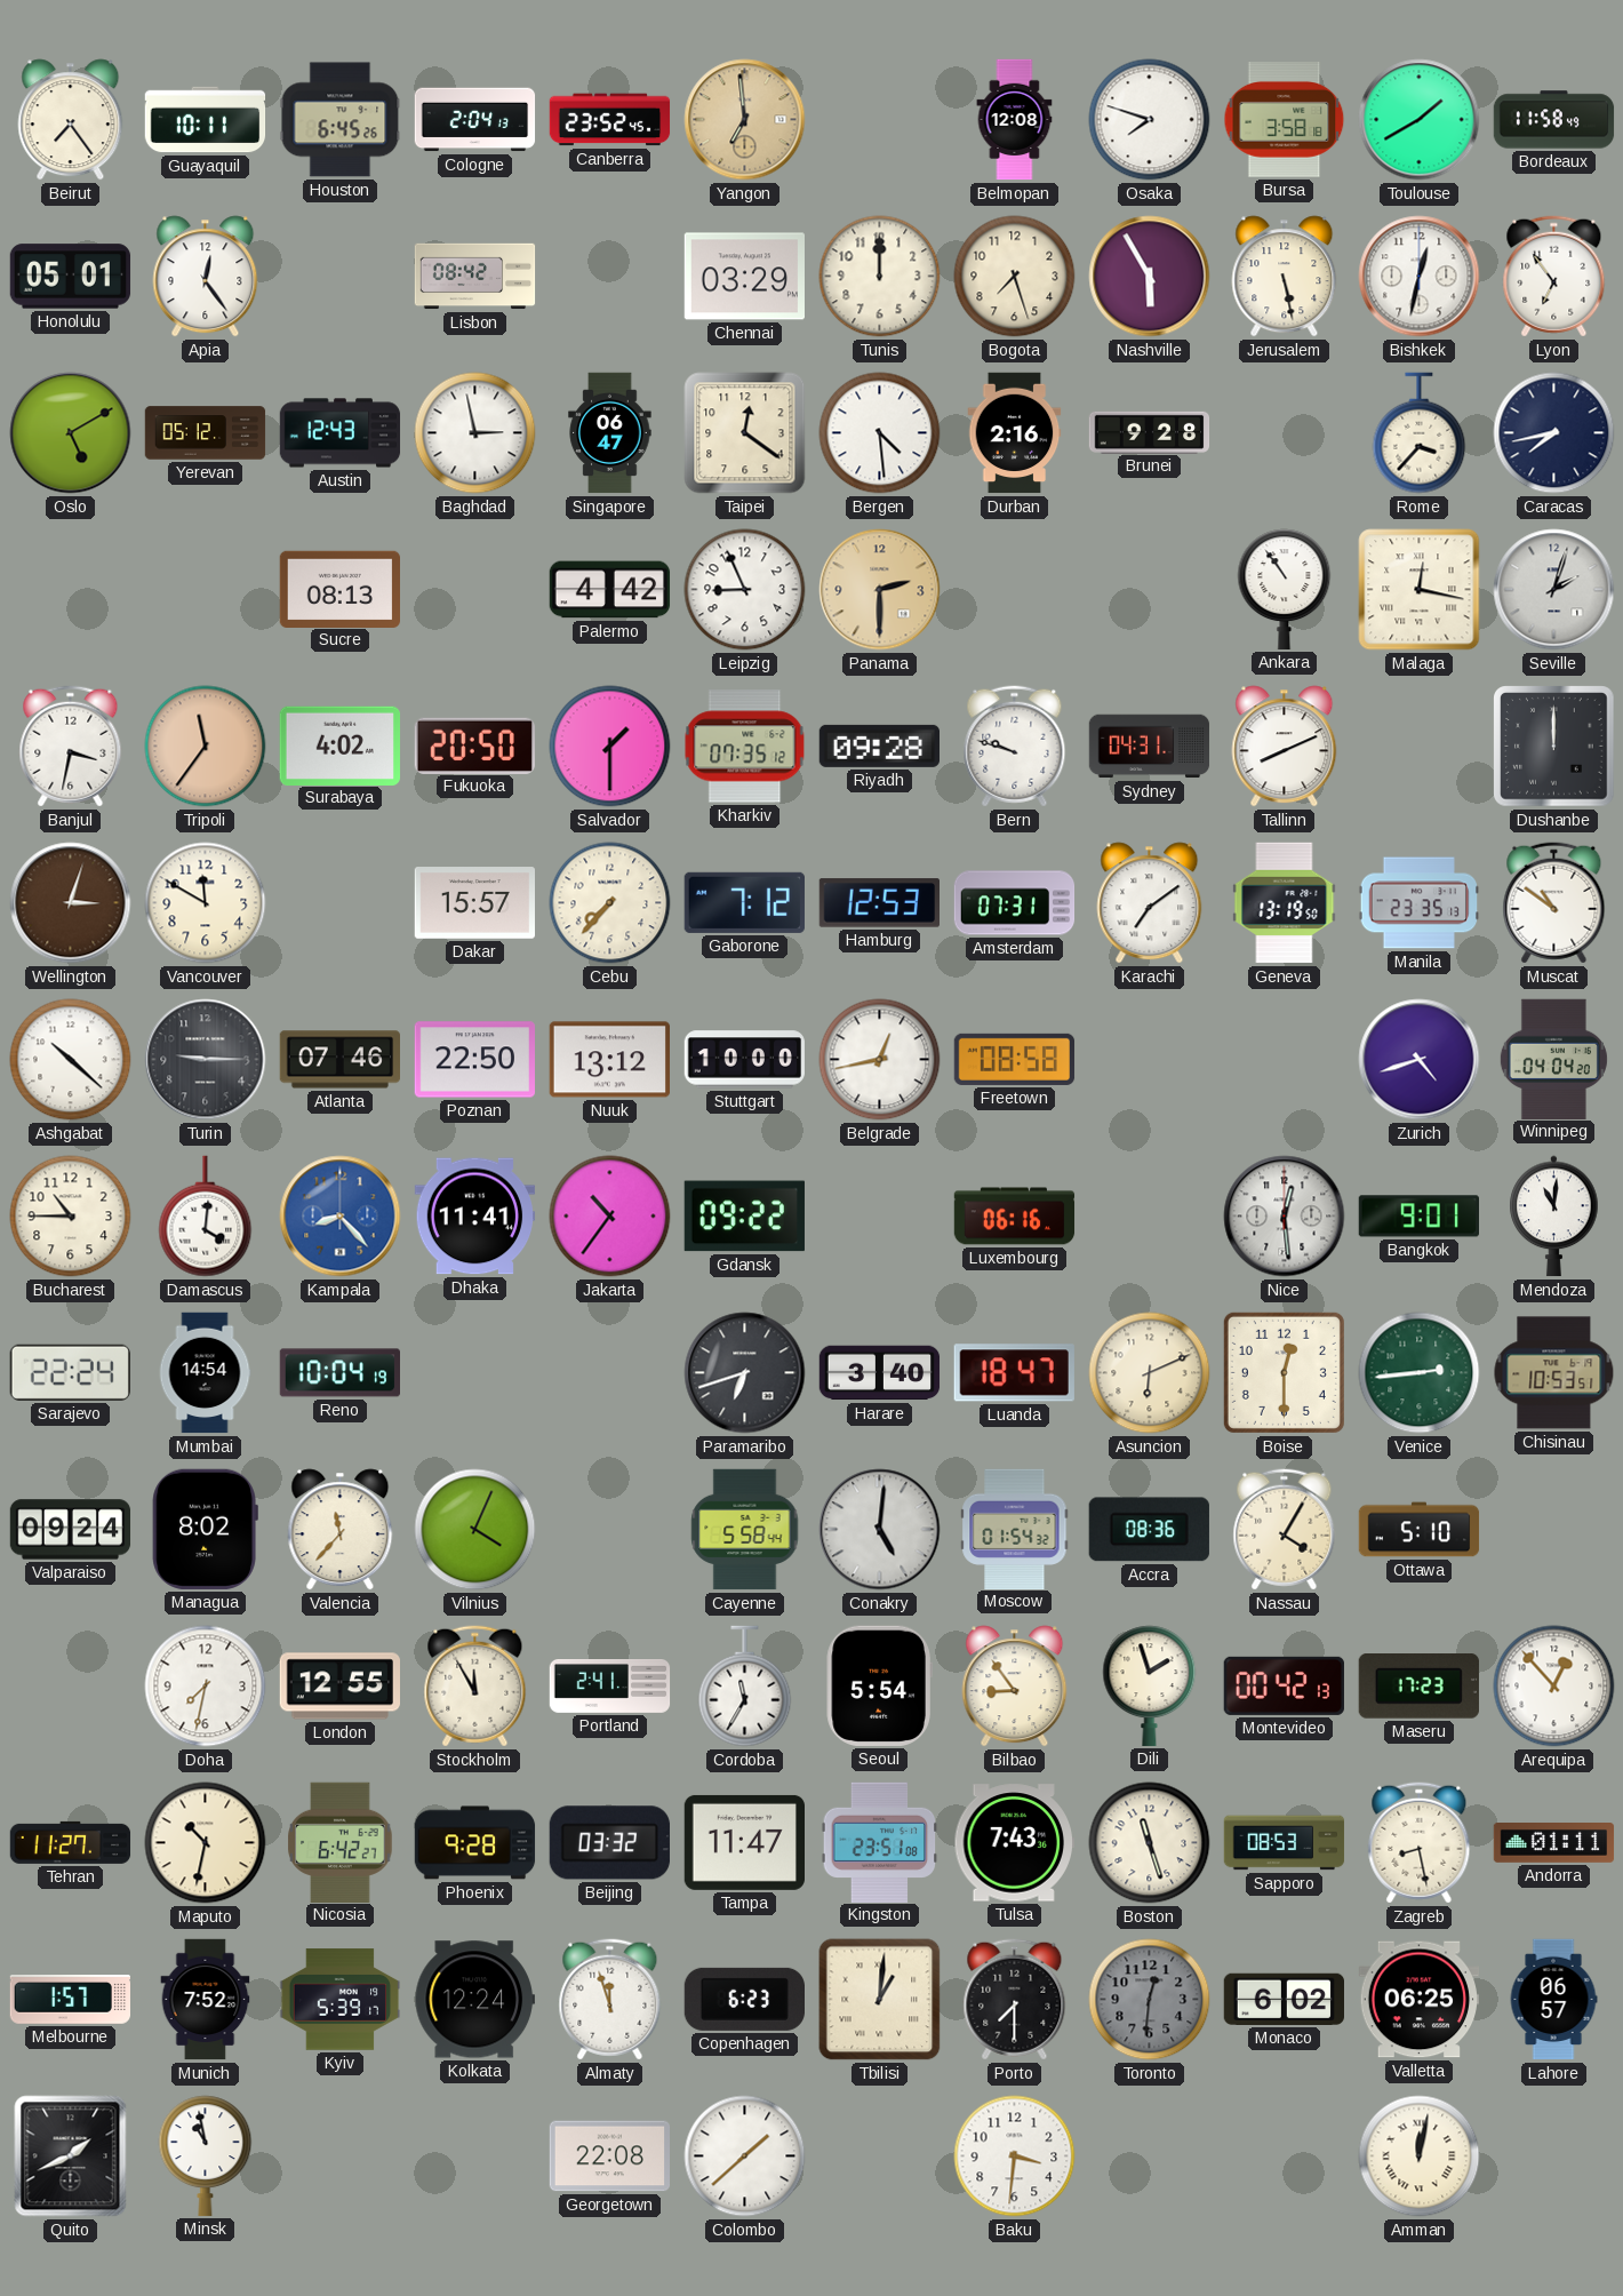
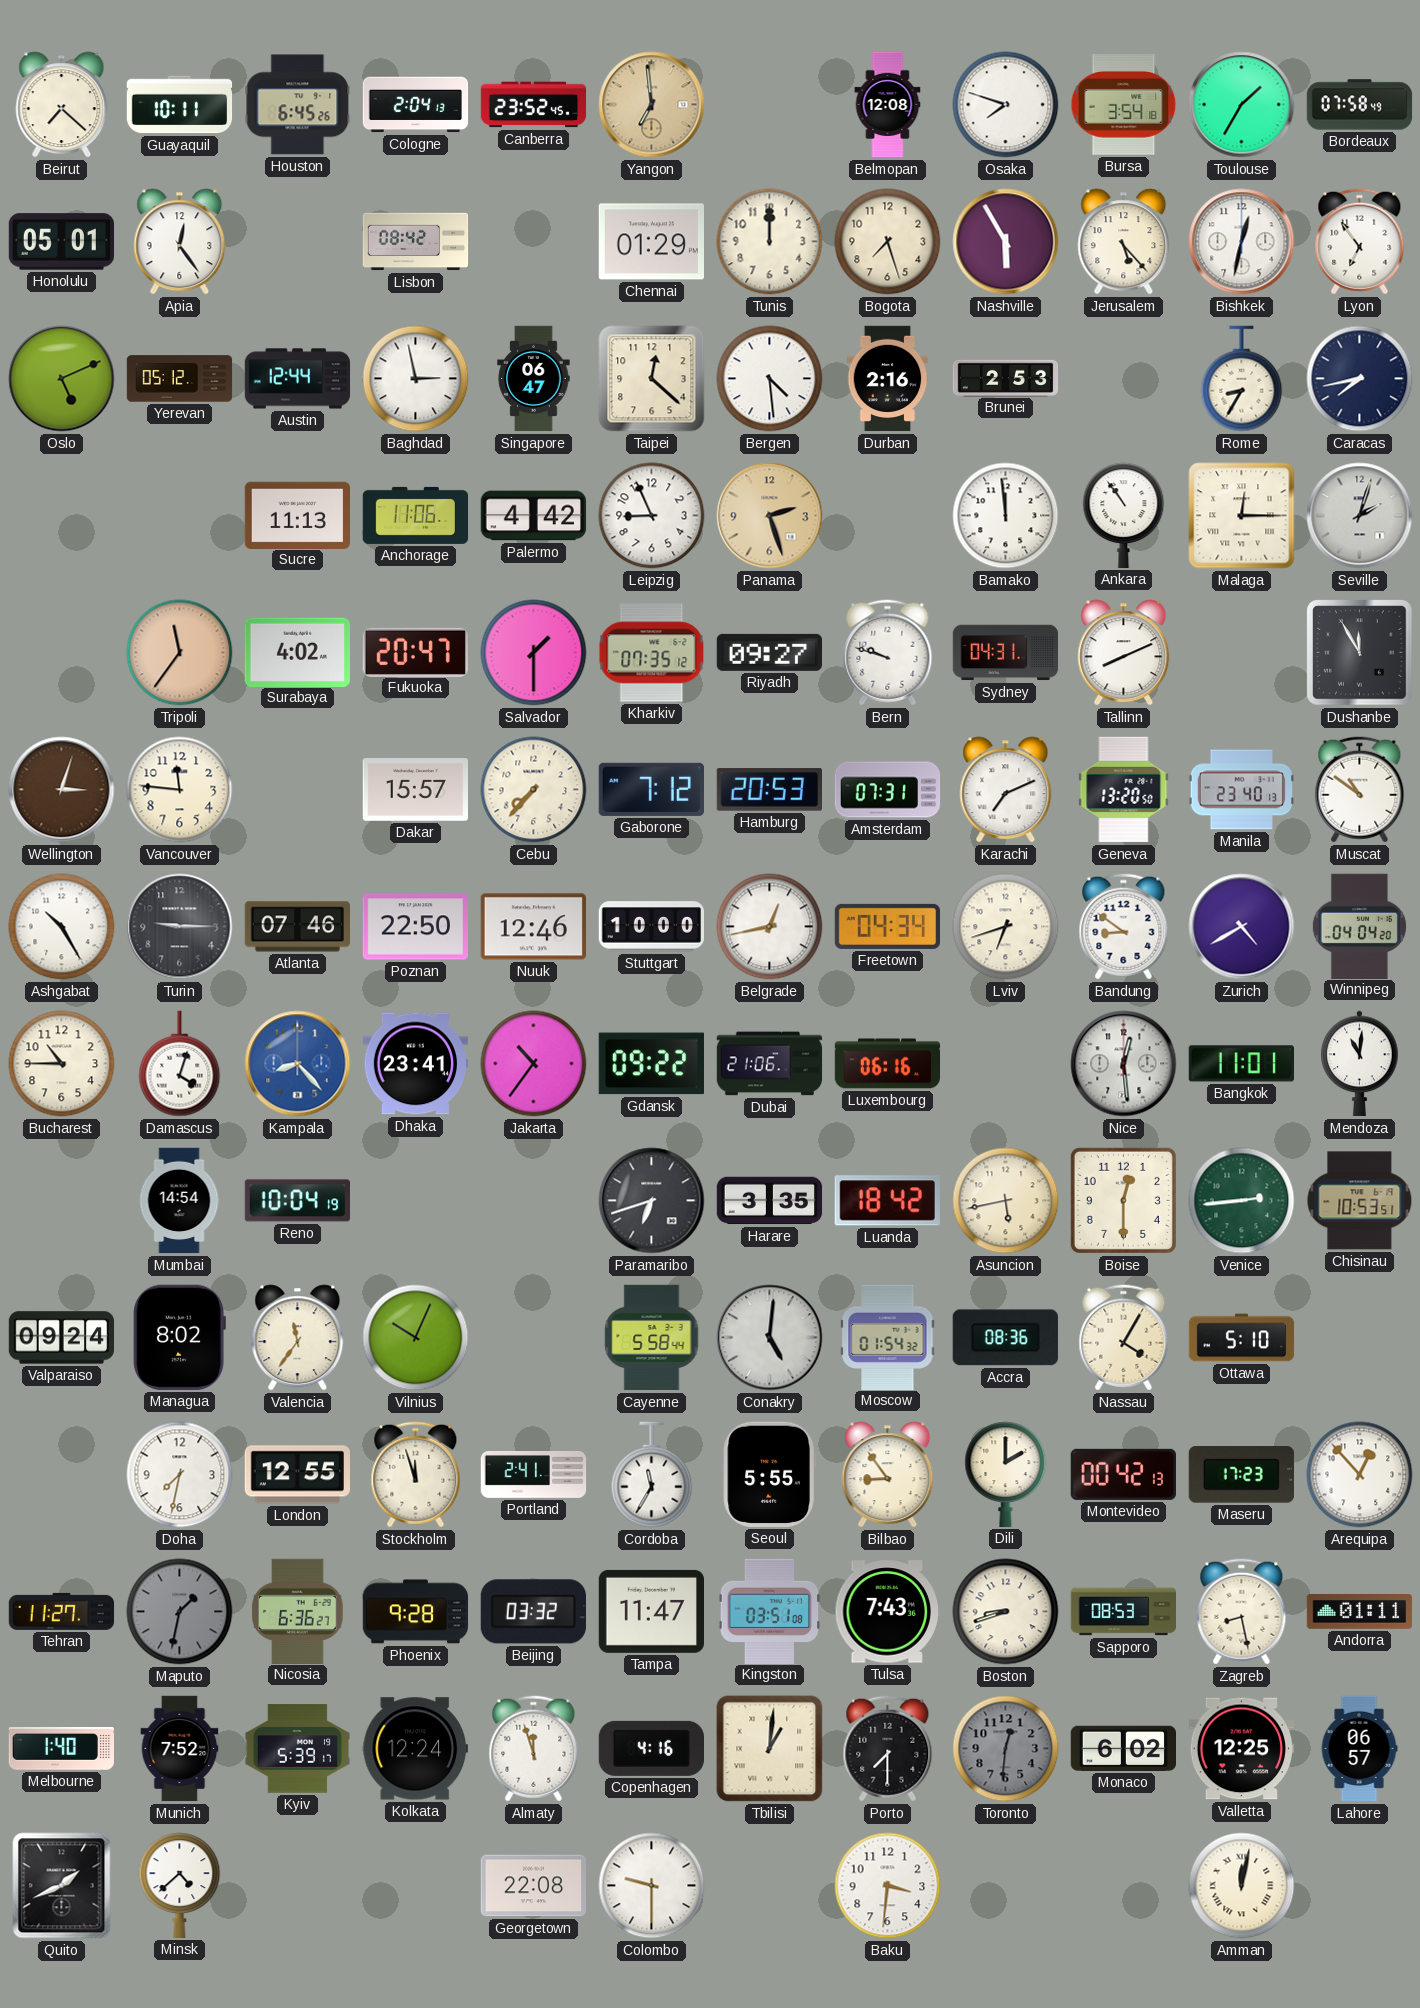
Beirut: 7:24 -> 7:22 (62, 105)
Bursa: 3:58 -> 3:54 (1124, 105)
Toulouse: 1:40 -> 1:35 (1242, 105)
Bordeaux: 11:58 -> 07:58 (1360, 105)
Chennai: 03:29 -> 01:29 (651, 242)
Jerusalem: 5:28 -> 5:23 (1124, 242)
Oslo: 5:10 -> 5:11 (62, 379)
Austin: 12:43 -> 12:44 (298, 379)
Taipei: 12:21 -> 12:22 (652, 379)
Brunei: 9:28 -> 2:53 (1006, 378)
Rome: 3:37 -> 8:35 (1242, 379)
Sucre: 08:13 -> 11:13 (297, 515)
Anchorage: none -> 11:06 (416, 515)
Panama: 2:30 -> 2:27 (770, 516)
Bamako: none -> 11:59 (1006, 516)
Malaga: 12:17 -> 12:15 (1242, 516)
Banjul: 3:32 -> none (71, 747)
Fukuoka: 20:50 -> 20:47 (415, 652)
Riyadh: 09:28 -> 09:27 (769, 652)
Dushanbe: 12:00 -> 11:55 (1360, 653)
Vancouver: 11:50 -> 11:46 (180, 790)
Hamburg: 12:53 -> 20:53 (769, 790)
Karachi: 7:09 -> 7:11 (1006, 790)
Geneva: 13:19 -> 13:20 (1124, 790)
Manila: 23:35 -> 23:40 (1241, 790)
Ashgabat: 10:22 -> 10:25 (62, 927)
Nuuk: 13:12 -> 12:46 (533, 927)
Freetown: 08:58 -> 04:34 (888, 926)
Lviv: none -> 6:42 (1006, 927)
Bandung: none -> 8:51 (1124, 927)
Zurich: 4:42 -> 4:40 (1242, 927)
Damascus: 4:01 -> 4:03 (180, 1064)
Dhaka: 11:41 -> 23:41 (415, 1064)
Dubai: none -> 21:06 (770, 1064)
Bangkok: 9:01 -> 11:01 (1241, 1064)
Sarajevo: 22:24 -> none (70, 1372)
Harare: 3:40 -> 3:35 (770, 1201)
Luanda: 18:47 -> 18:42 (887, 1201)
Asuncion: 6:11 -> 5:43 (1006, 1201)
Valencia: 11:37 -> 11:36 (298, 1338)
Vilnius: 4:04 -> 10:04 (416, 1338)
Stockholm: 11:55 -> 11:57 (416, 1475)
Seoul: 5:54 -> 5:55 (769, 1474)
Dili: 1:57 -> 2:00 (1006, 1474)
Maputo: 10:32 -> 1:32 (180, 1612)
Maputo dial: cream -> grey (180, 1612)
Nicosia: 6:42 -> 6:36 (298, 1611)
Kingston: 23:51 -> 03:51 (770, 1611)
Boston: 11:27 -> 8:42 (1006, 1612)
Melbourne: 1:57 -> 1:40 (61, 1749)
Copenhagen: 6:23 -> 4:16 (651, 1748)
Valletta: 06:25 -> 12:25 (1241, 1749)
Minsk: 10:58 -> 4:38 (180, 1885)
Colombo: 1:38 -> 9:30 (652, 1886)
